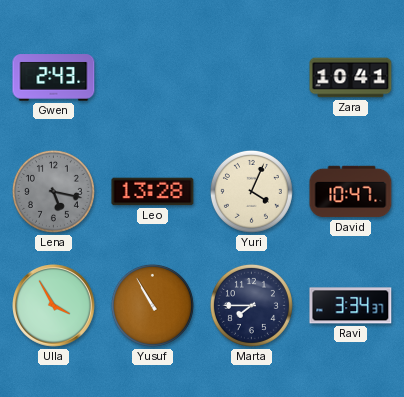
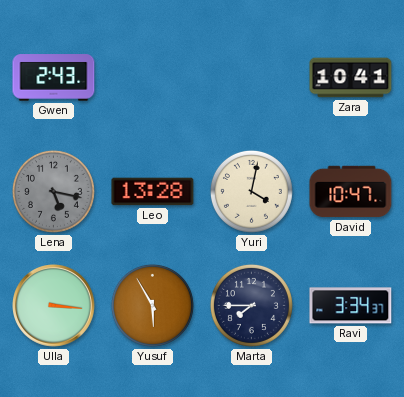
Yuri: 4:04 -> 4:02 (251, 191)
Ulla: 3:55 -> 3:16 (54, 306)
Yusuf: 10:55 -> 5:55 (152, 305)
